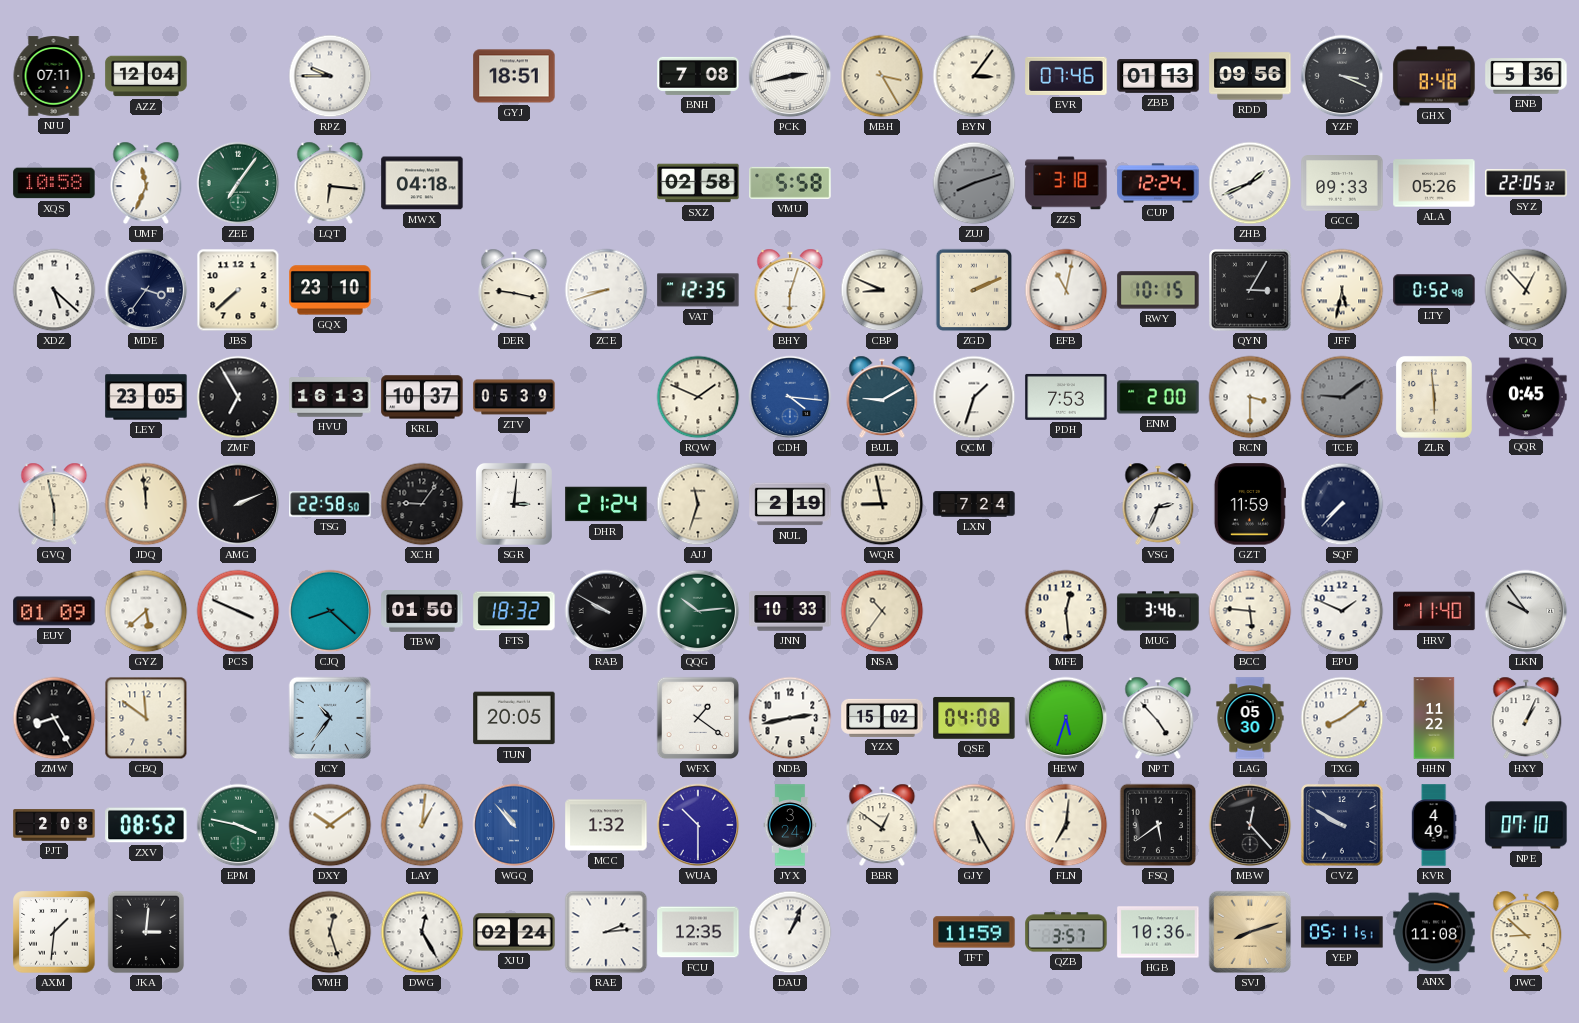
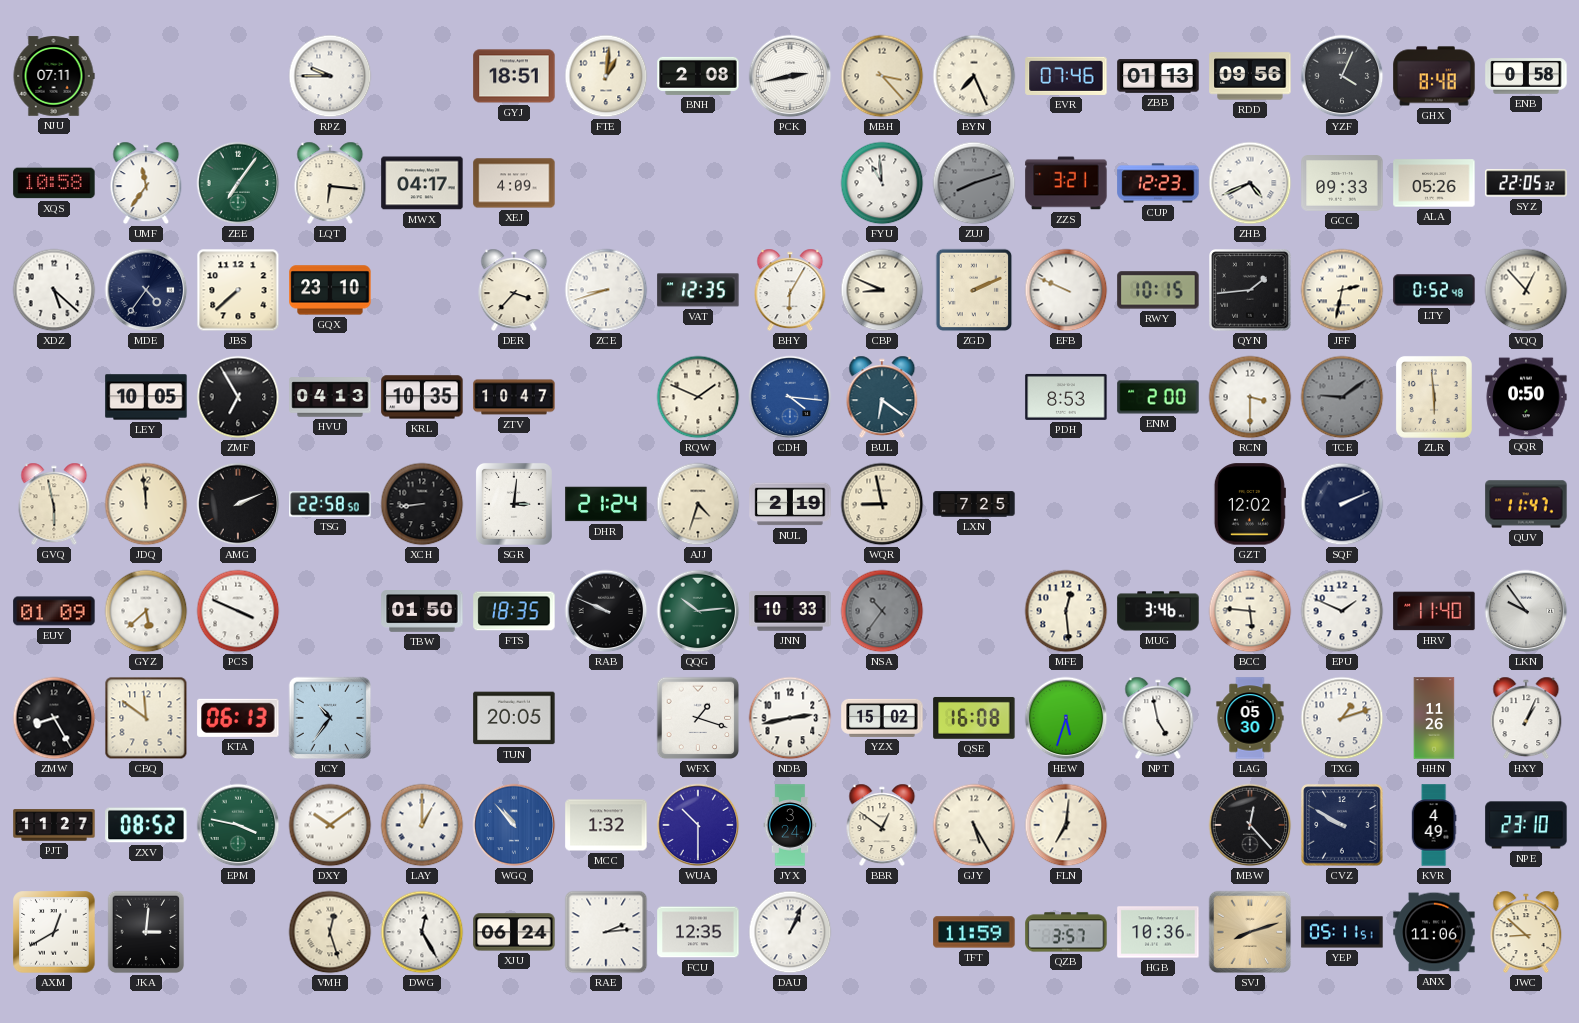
AZZ: 12:04 -> none (146, 76)
FTE: none -> 1:01 (606, 76)
BNH: 7:08 -> 2:08 (698, 76)
MBH: 3:25 -> 3:23 (882, 76)
BYN: 3:06 -> 7:26 (974, 76)
YZF: 3:19 -> 4:04 (1342, 76)
ENB: 5:36 -> 0:58 (1526, 76)
UMF: 11:34 -> 11:36 (146, 183)
MWX: 04:18 -> 04:17 (422, 183)
XEJ: none -> 4:09 (514, 183)
SXZ: 02:58 -> none (698, 183)
VMU: 5:58 -> none (790, 183)
FYU: none -> 10:59 (882, 183)
ZZS: 3:18 -> 3:21 (1066, 183)
CUP: 12:24 -> 12:23 (1158, 183)
ZHB: 1:41 -> 4:41 (1250, 183)
MDE: 3:36 -> 4:36 (146, 290)
DER: 9:17 -> 3:37 (514, 290)
BHY: 6:03 -> 6:05 (790, 290)
EFB: 11:02 -> 9:49 (1066, 290)
QYN: 3:05 -> 1:44 (1250, 290)
JFF: 5:32 -> 2:32 (1342, 290)
LEY: 23:05 -> 10:05 (146, 397)
HVU: 16:13 -> 04:13 (330, 397)
KRL: 10:37 -> 10:35 (422, 397)
ZTV: 05:39 -> 10:47 (514, 397)
BUL: 9:10 -> 6:21 (882, 397)
QCM: 1:33 -> none (974, 397)
PDH: 7:53 -> 8:53 (1066, 397)
QQR: 0:45 -> 0:50 (1526, 397)
XCH: 9:06 -> 8:44 (422, 504)
AJJ: 11:33 -> 4:33 (698, 504)
LXN: 7:24 -> 7:25 (974, 504)
VSG: 2:34 -> none (1158, 504)
GZT: 11:59 -> 12:02 (1250, 504)
SQF: 7:37 -> 2:11 (1342, 504)
QUV: none -> 11:47 (1526, 504)
CJQ: 8:22 -> none (330, 611)
FTS: 18:32 -> 18:35 (514, 611)
RAB: 9:50 -> 9:49 (606, 611)
NSA dial: cream -> grey (882, 611)
KTA: none -> 06:13 (238, 718)
WFX: 1:21 -> 1:18 (698, 718)
QSE: 04:08 -> 16:08 (974, 718)
NPT: 4:53 -> 4:58 (1158, 718)
TXG: 8:09 -> 1:12 (1342, 718)
HHN: 11:22 -> 11:26 (1434, 718)
PJT: 2:08 -> 11:27 (54, 825)
LAY: 1:01 -> 1:00 (422, 825)
FSQ: 5:39 -> none (1158, 825)
NPE: 07:10 -> 23:10 (1526, 825)
AXM: 1:31 -> 12:40 (54, 932)
XJU: 02:24 -> 06:24 (514, 932)
ANX: 11:08 -> 11:06 (1434, 932)
